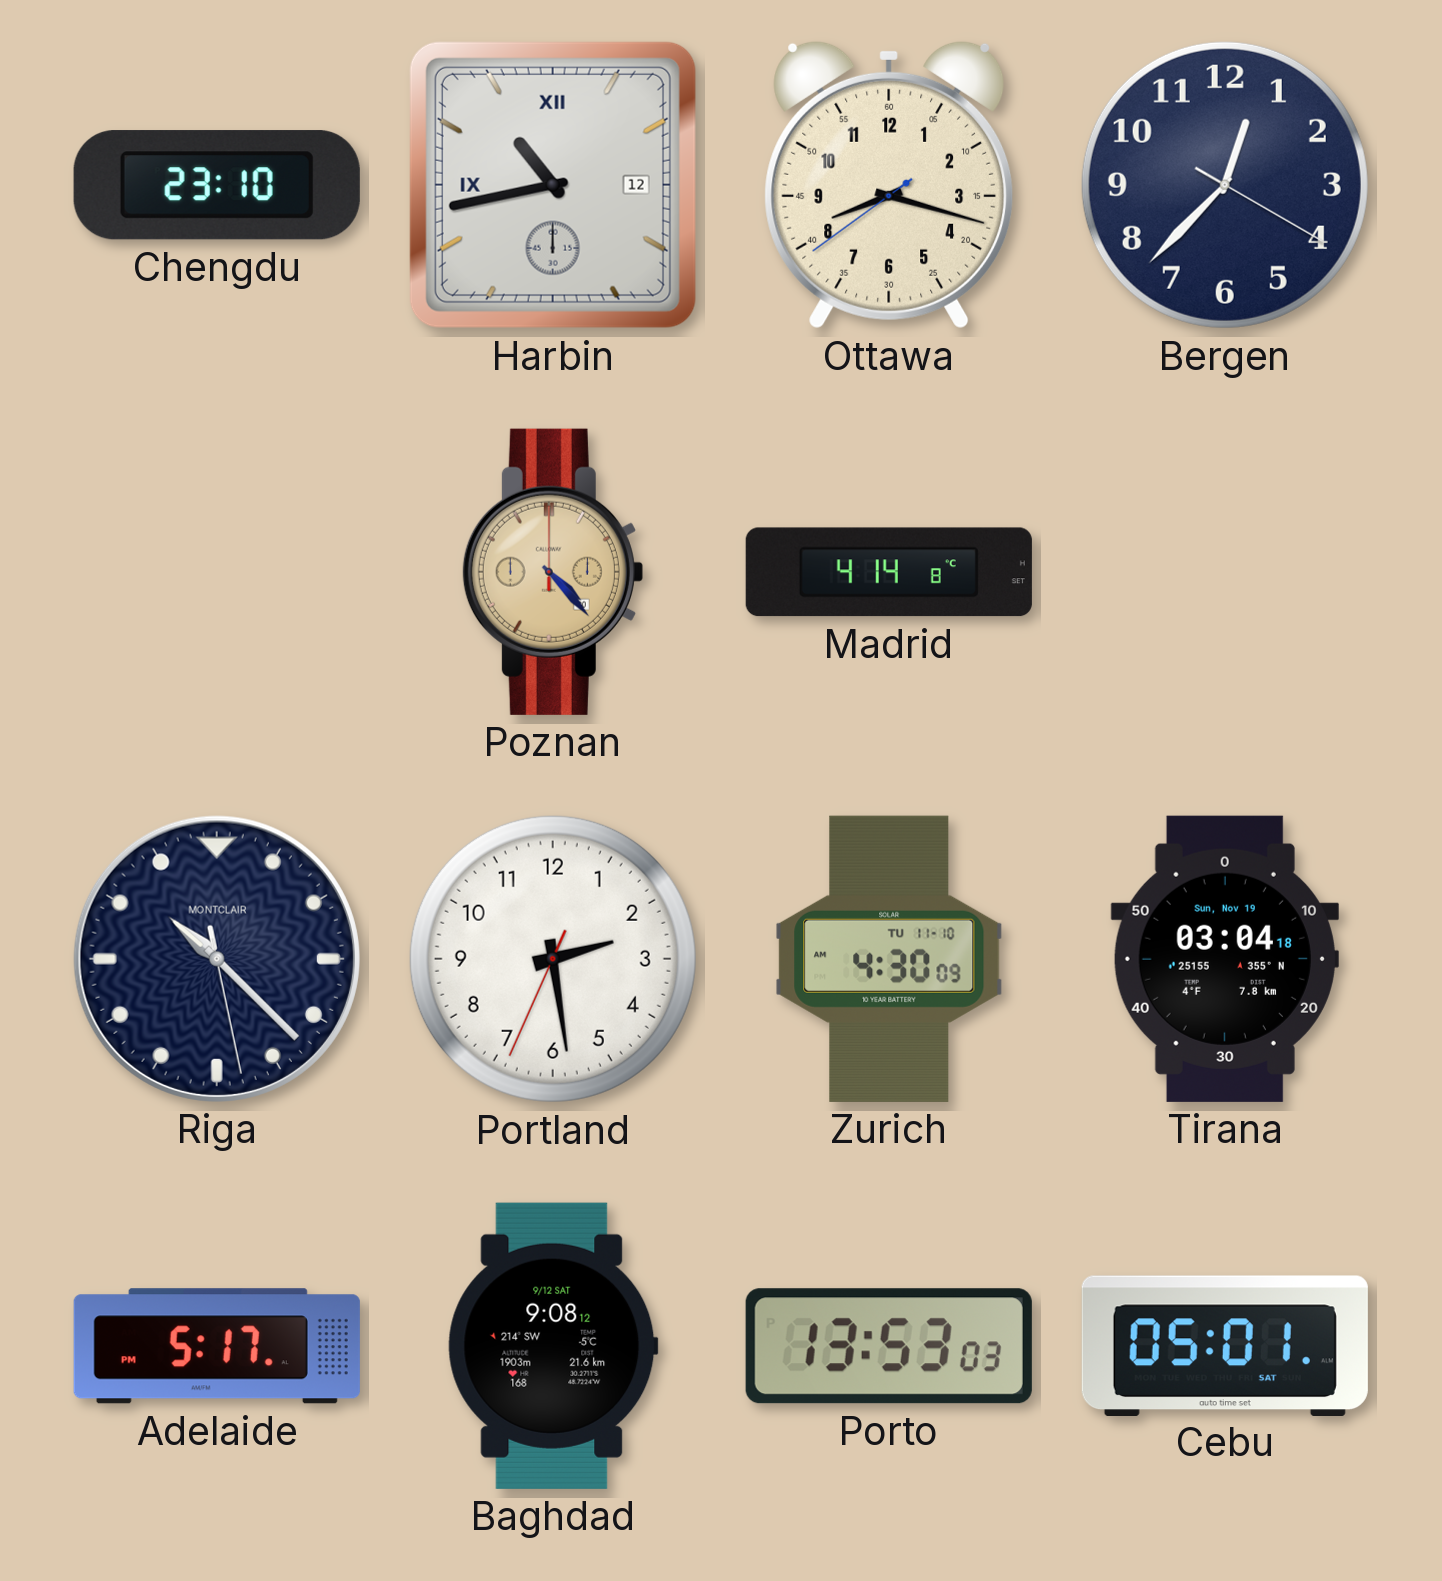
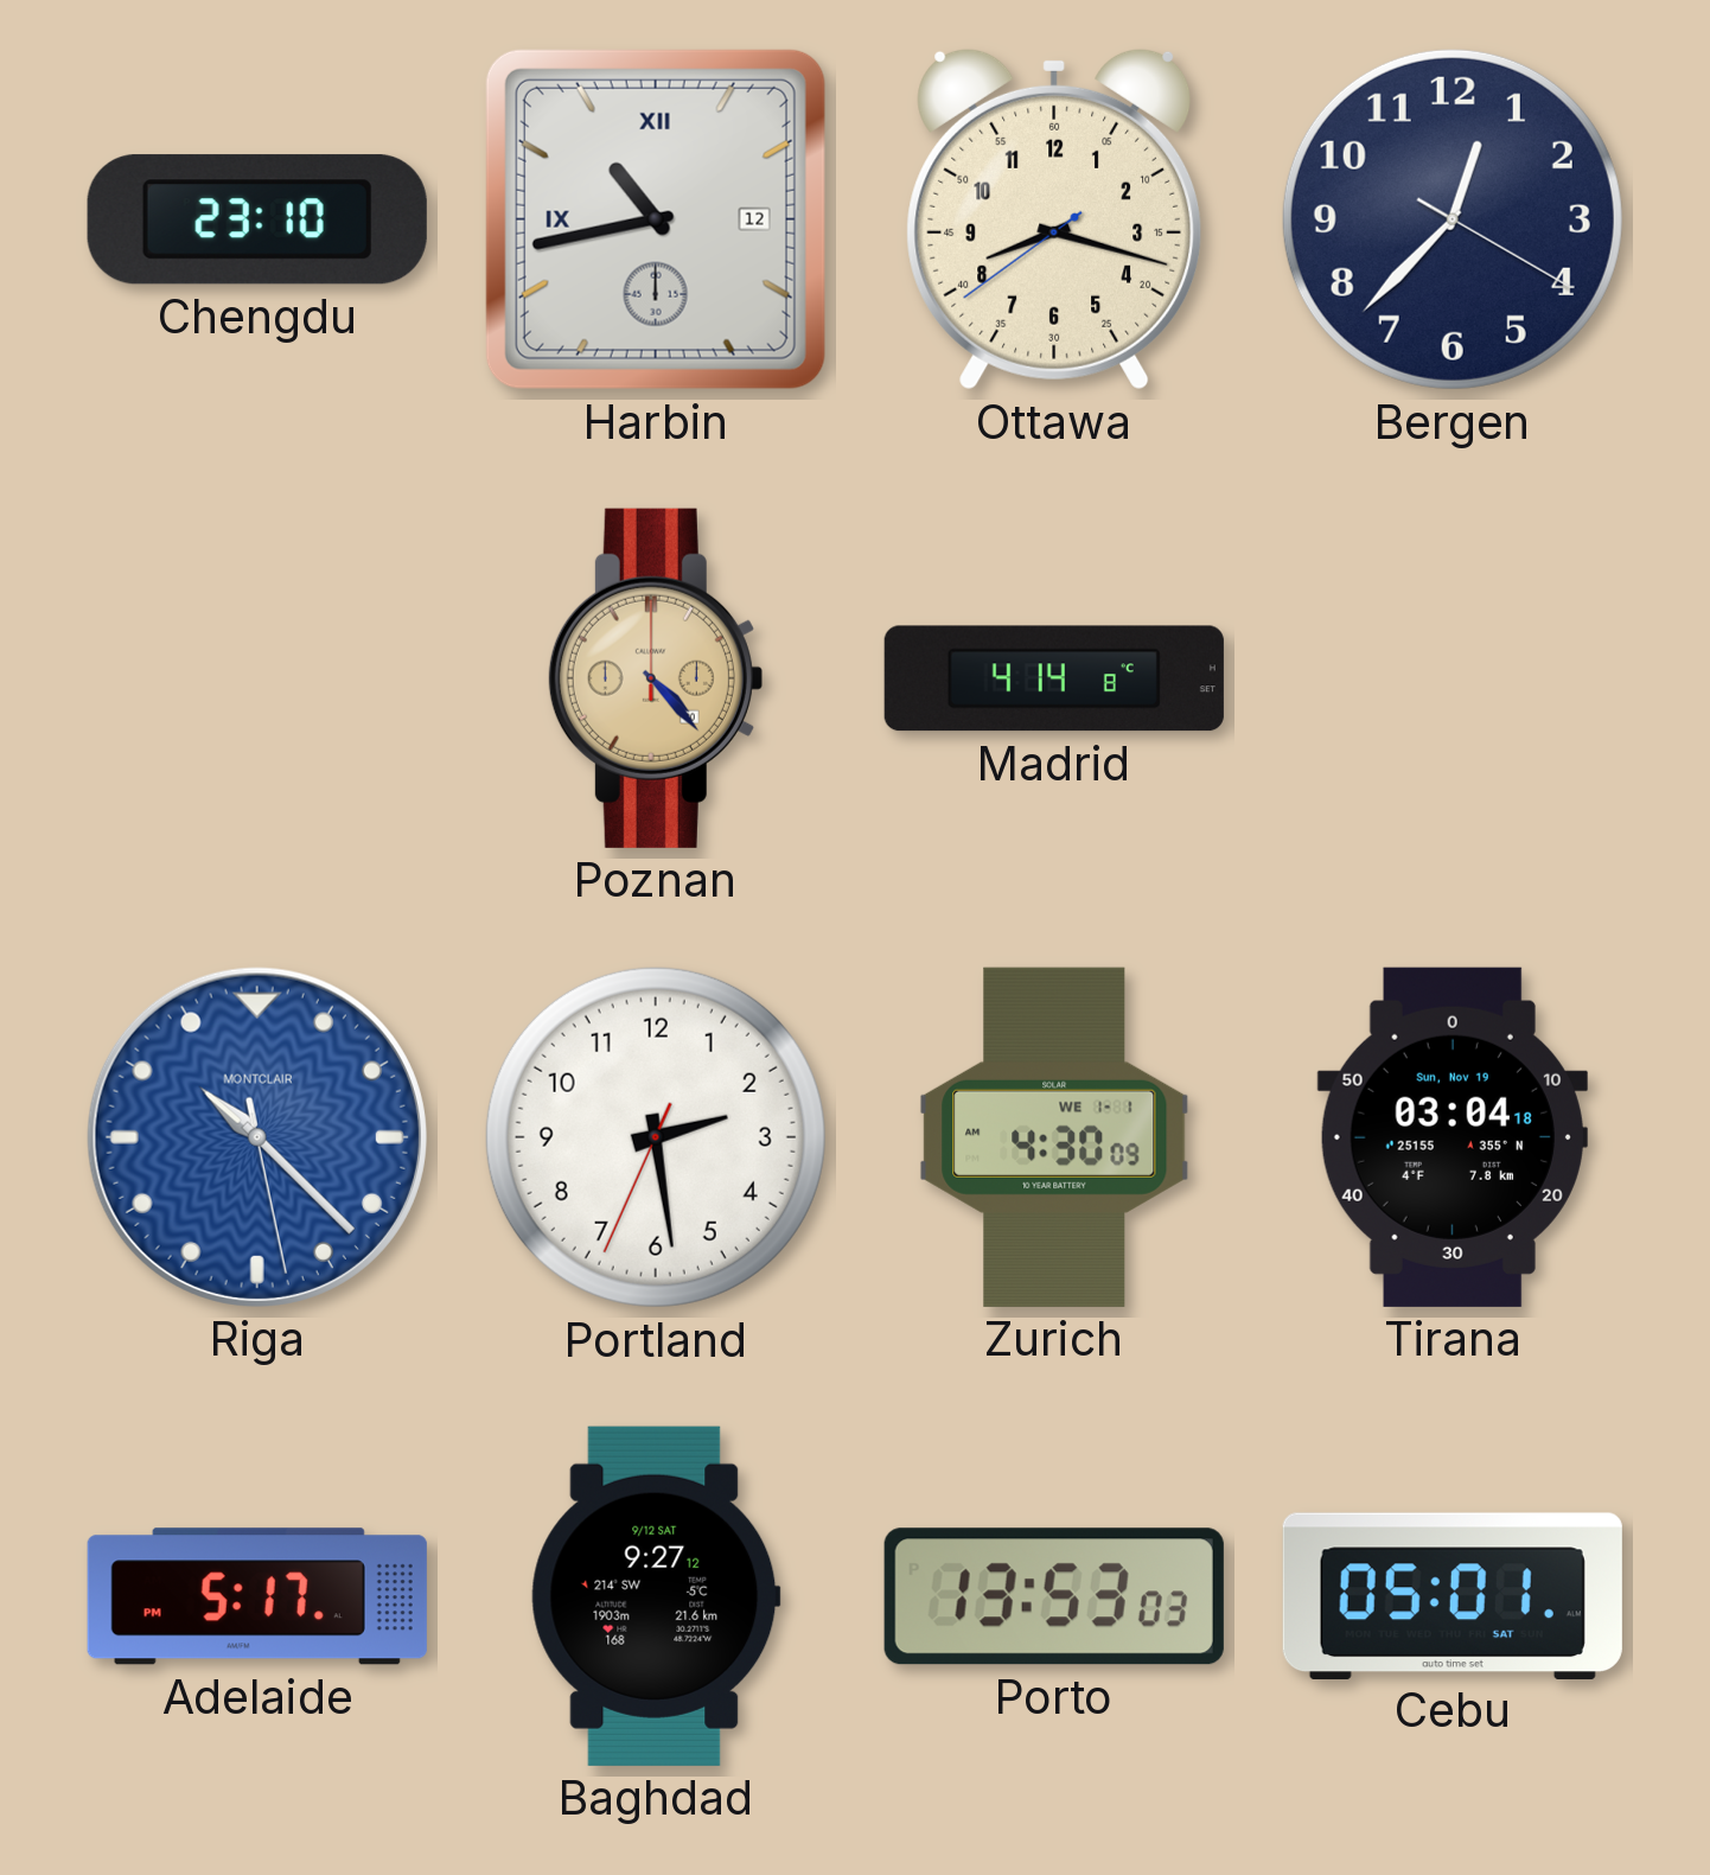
Riga dial: navy -> blue (257, 1137)
Zurich date: TU 11-10 -> WE 1-1 (1054, 1137)
Baghdad: 9:08 -> 9:27 (656, 1596)
